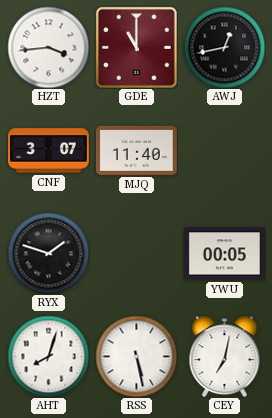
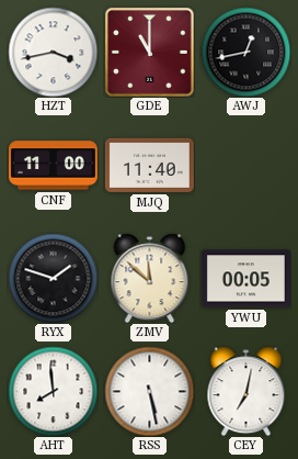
HZT: 3:44 -> 3:43 (53, 52)
CNF: 3:07 -> 11:00 (53, 166)
ZMV: none -> 11:52 (150, 278)
AHT: 8:03 -> 7:59 (53, 391)
